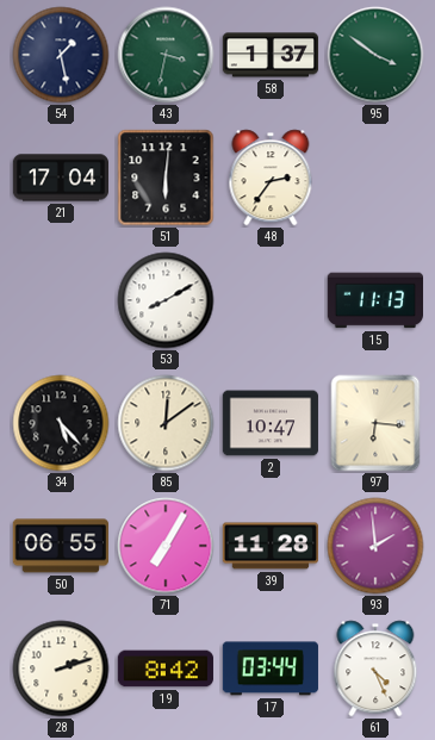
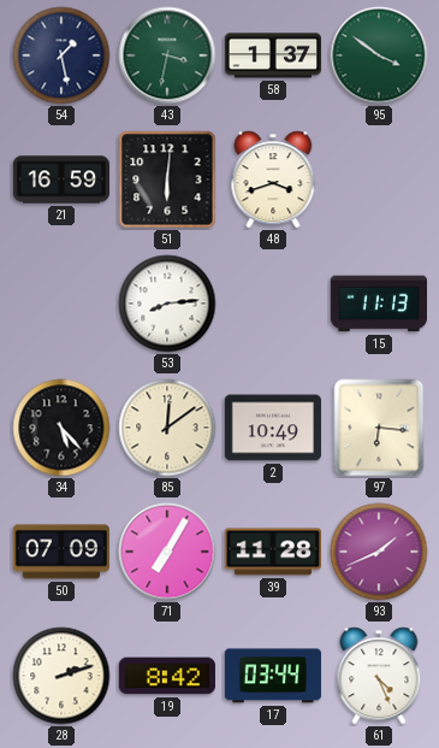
21: 17:04 -> 16:59 (60, 179)
48: 2:36 -> 3:42 (273, 179)
53: 8:10 -> 8:14 (167, 304)
2: 10:47 -> 10:49 (272, 428)
50: 06:55 -> 07:09 (61, 552)
93: 1:59 -> 1:41 (379, 552)
